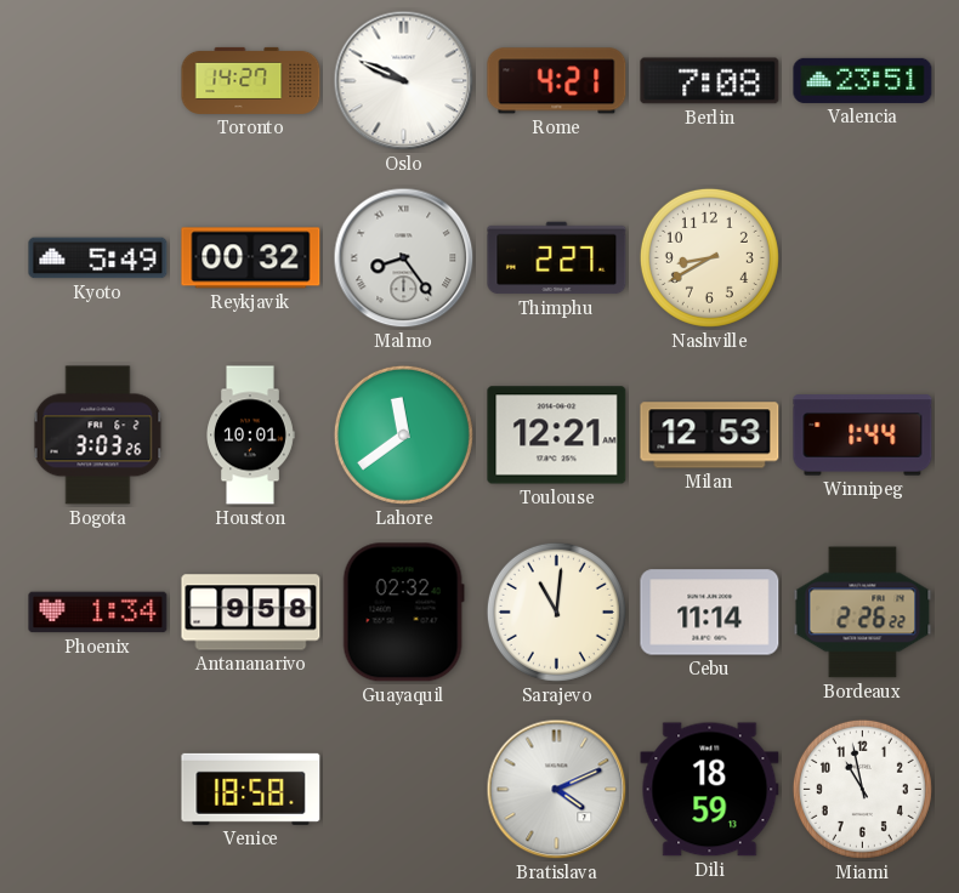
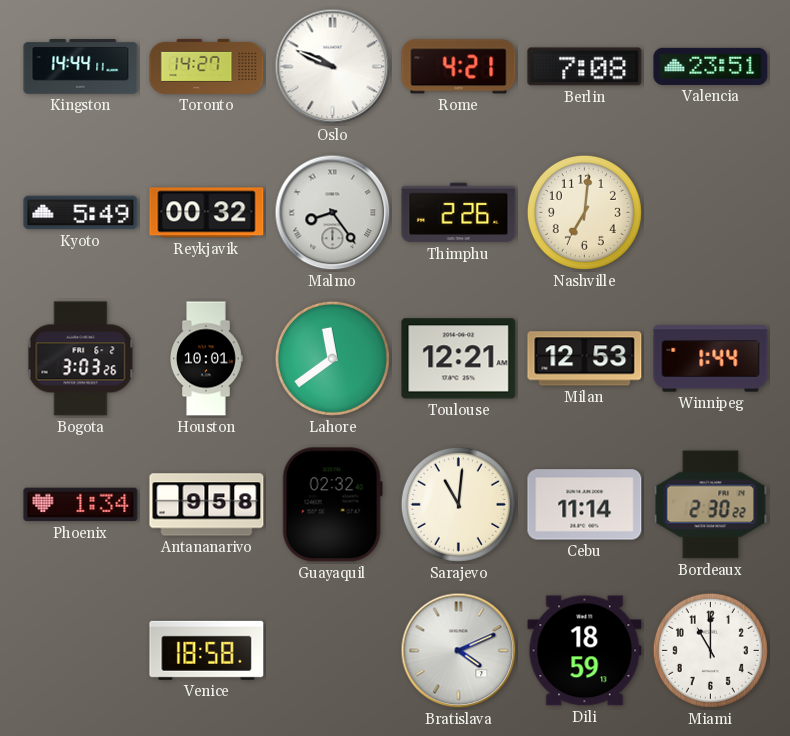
Kingston: none -> 14:44 (81, 67)
Thimphu: 2:27 -> 2:26 (459, 213)
Nashville: 8:40 -> 7:01 (584, 212)
Bordeaux: 2:26 -> 2:30 (711, 505)
Miami: 10:58 -> 11:00 (710, 650)
